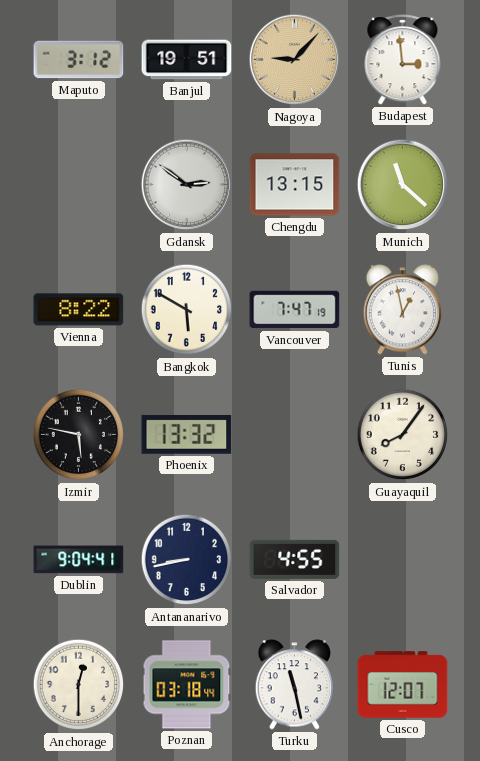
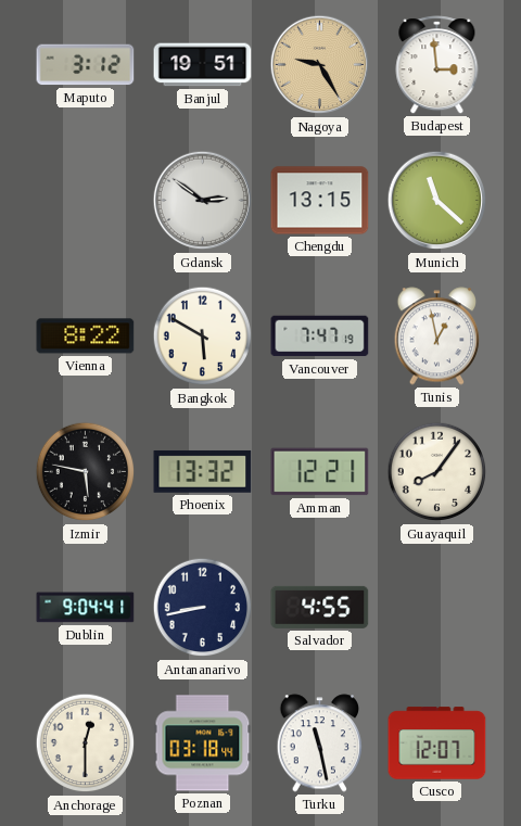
Nagoya: 9:07 -> 9:25 (320, 65)
Amman: none -> 12:21 (320, 472)
